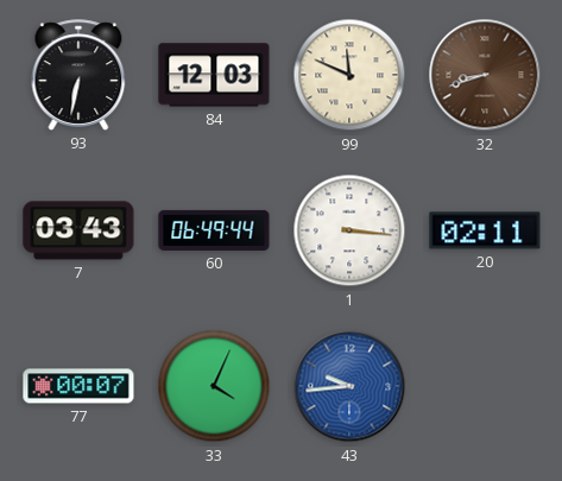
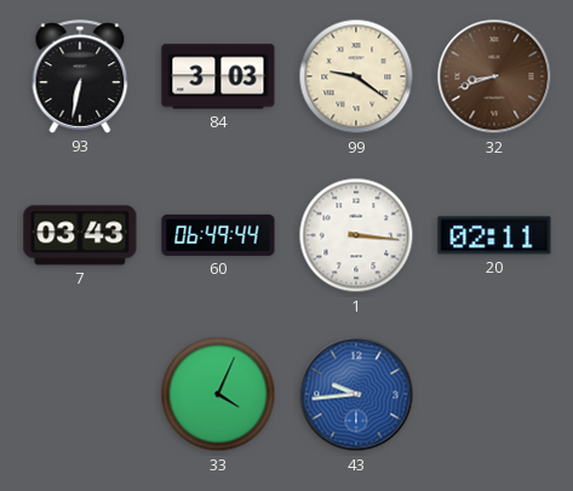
84: 12:03 -> 3:03 (218, 76)
99: 11:49 -> 9:21 (356, 76)
77: 00:07 -> none (78, 386)
